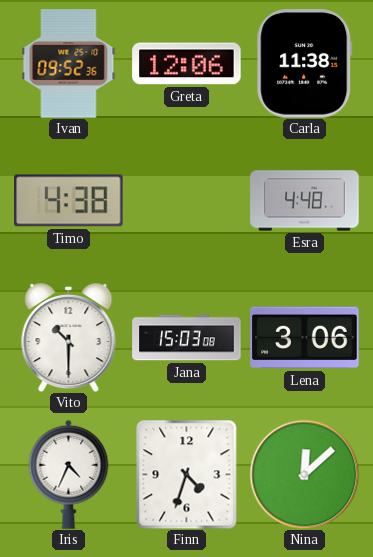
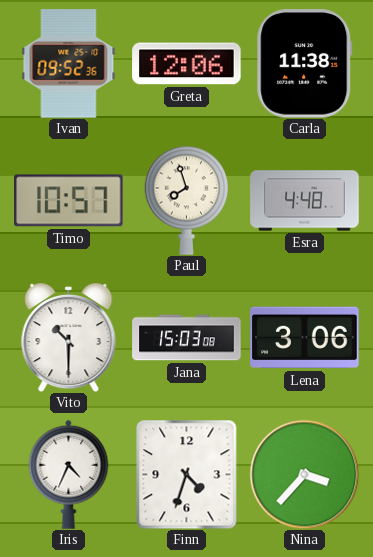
Timo: 4:38 -> 10:57 (69, 201)
Paul: none -> 7:57 (187, 200)
Nina: 12:08 -> 3:37 (304, 474)
